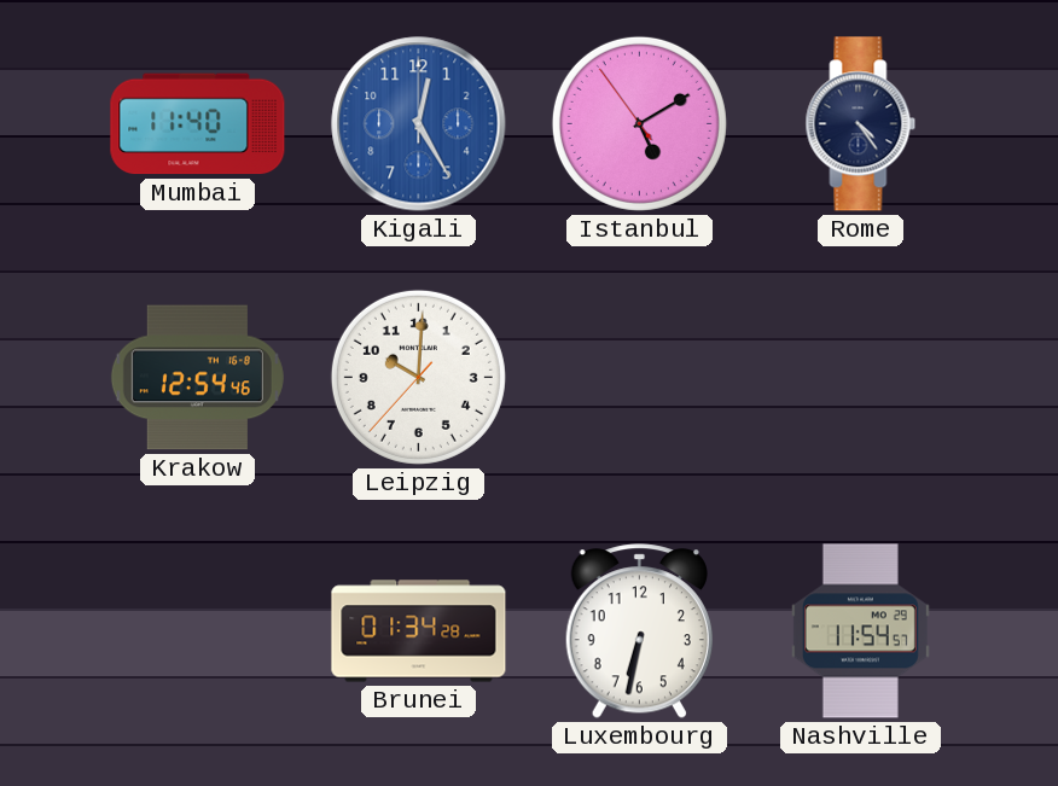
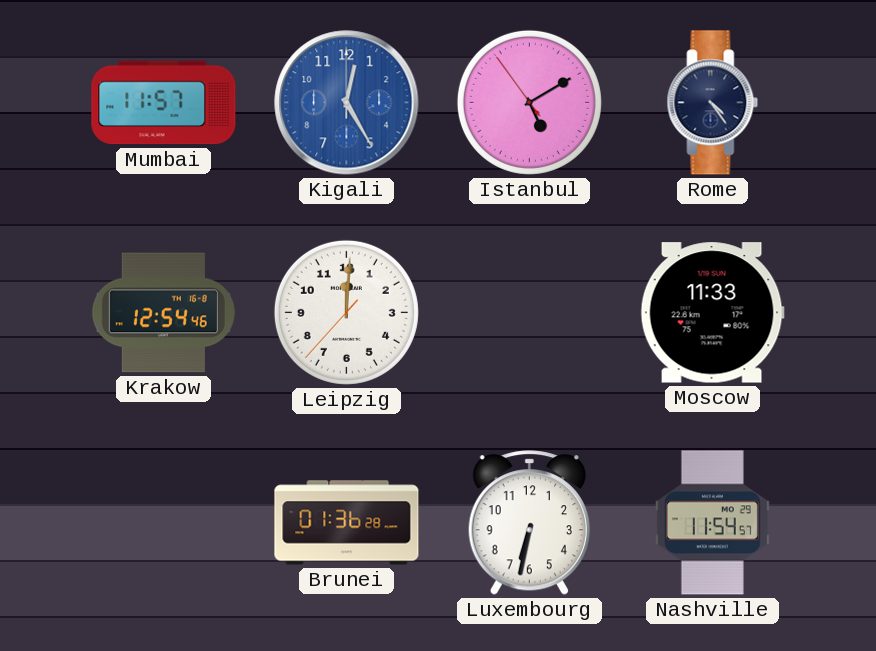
Mumbai: 11:40 -> 11:57 (164, 103)
Leipzig: 10:00 -> 12:00 (346, 312)
Moscow: none -> 11:33 (712, 313)
Brunei: 01:34 -> 01:36 (347, 523)
